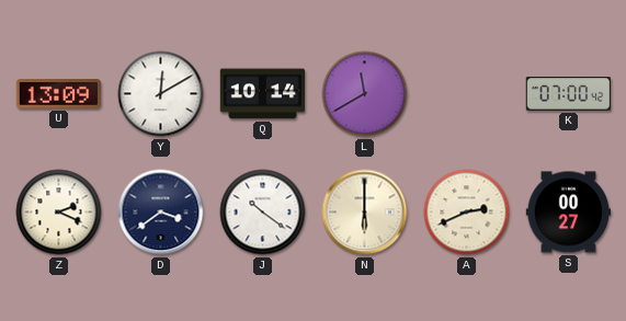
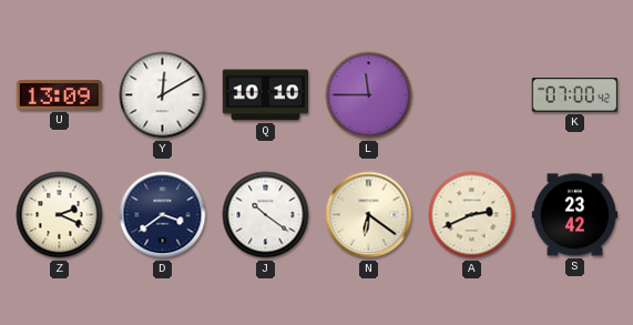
Q: 10:14 -> 10:10 (265, 95)
L: 11:40 -> 11:45 (369, 95)
N: 6:00 -> 6:21 (369, 215)
S: 00:27 -> 23:42 (575, 215)
